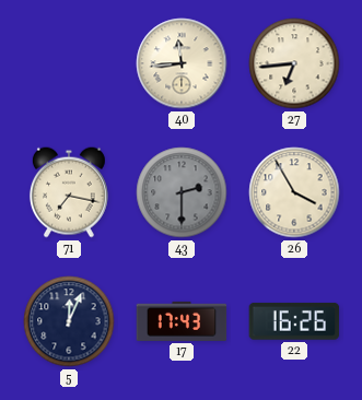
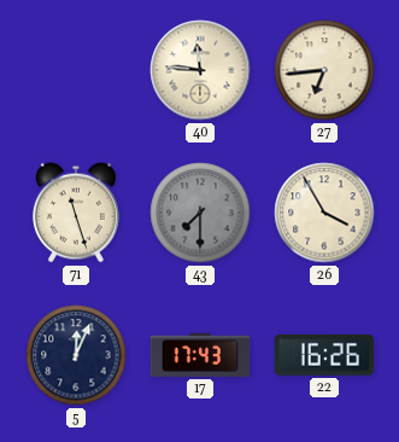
40: 11:44 -> 11:46 (200, 70)
71: 7:17 -> 11:27 (76, 213)
43: 2:30 -> 7:30 (200, 213)
